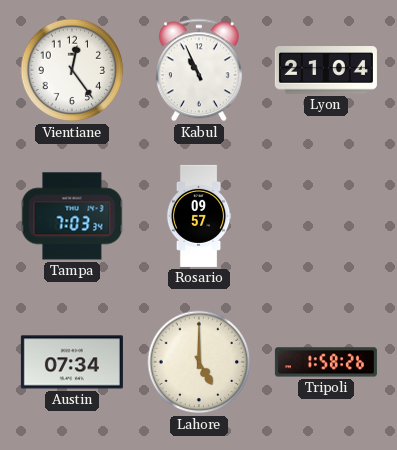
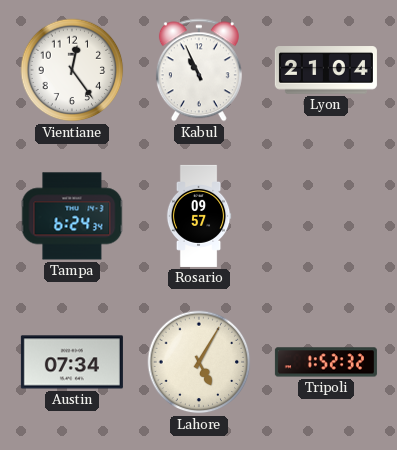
Tampa: 7:03 -> 6:24 (72, 216)
Lahore: 5:00 -> 5:05 (199, 362)
Tripoli: 1:58 -> 1:52 (326, 362)
